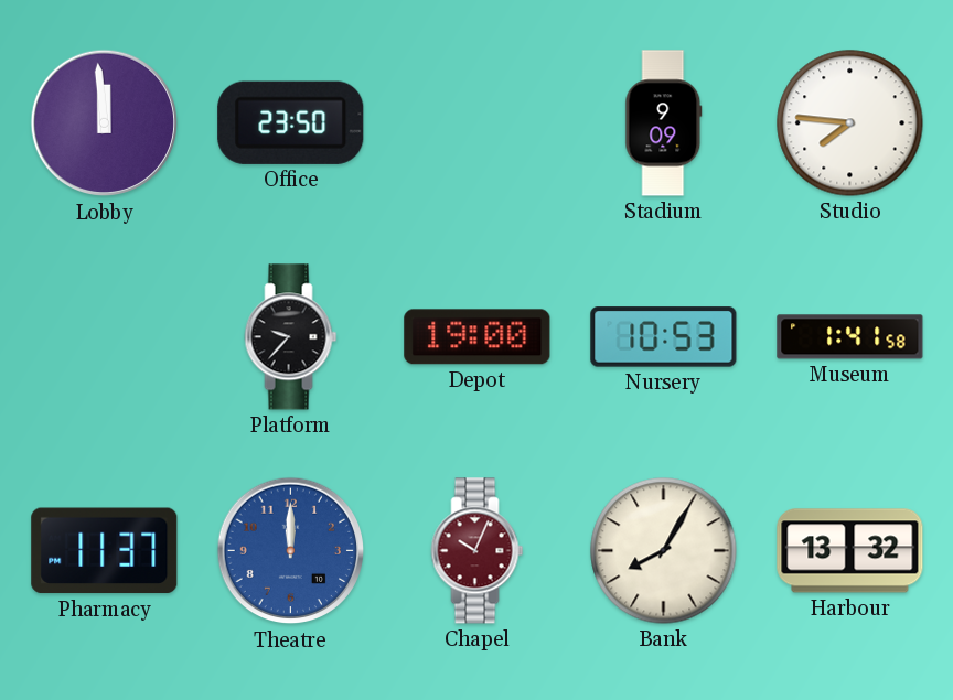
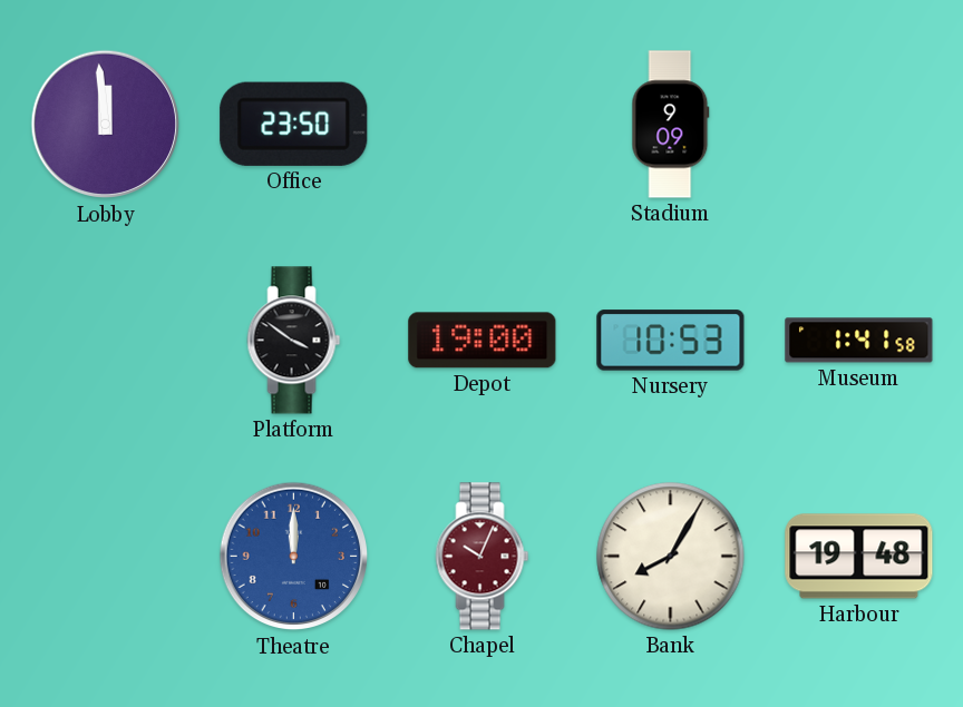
Studio: 7:46 -> none (850, 123)
Platform: 9:37 -> 3:51 (294, 341)
Pharmacy: 11:37 -> none (105, 551)
Harbour: 13:32 -> 19:48 (859, 557)
